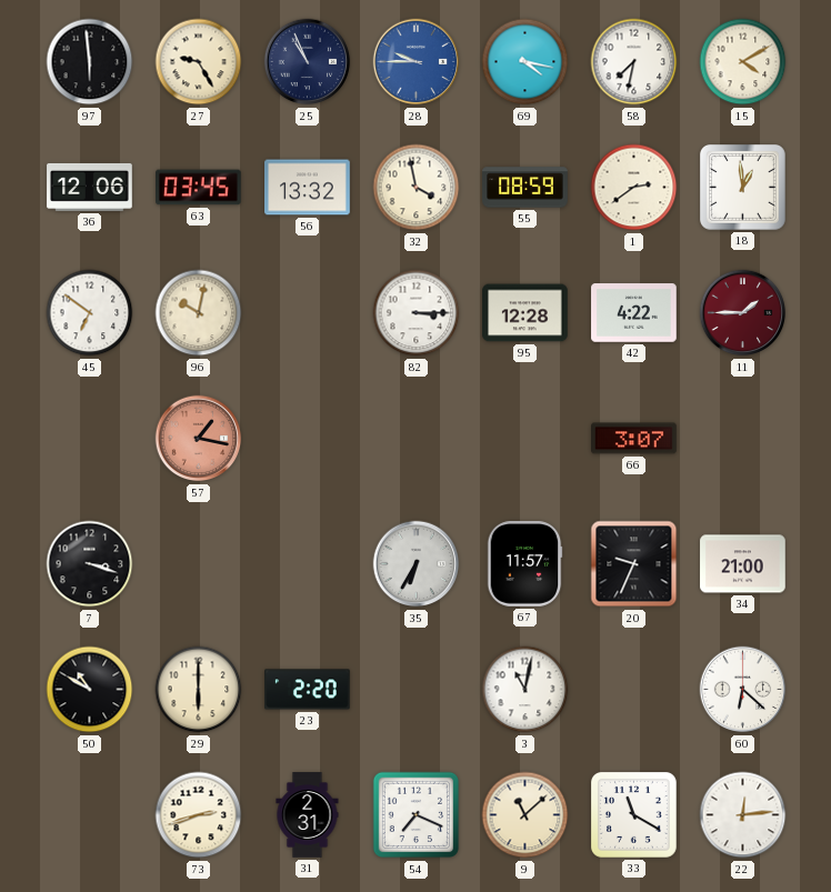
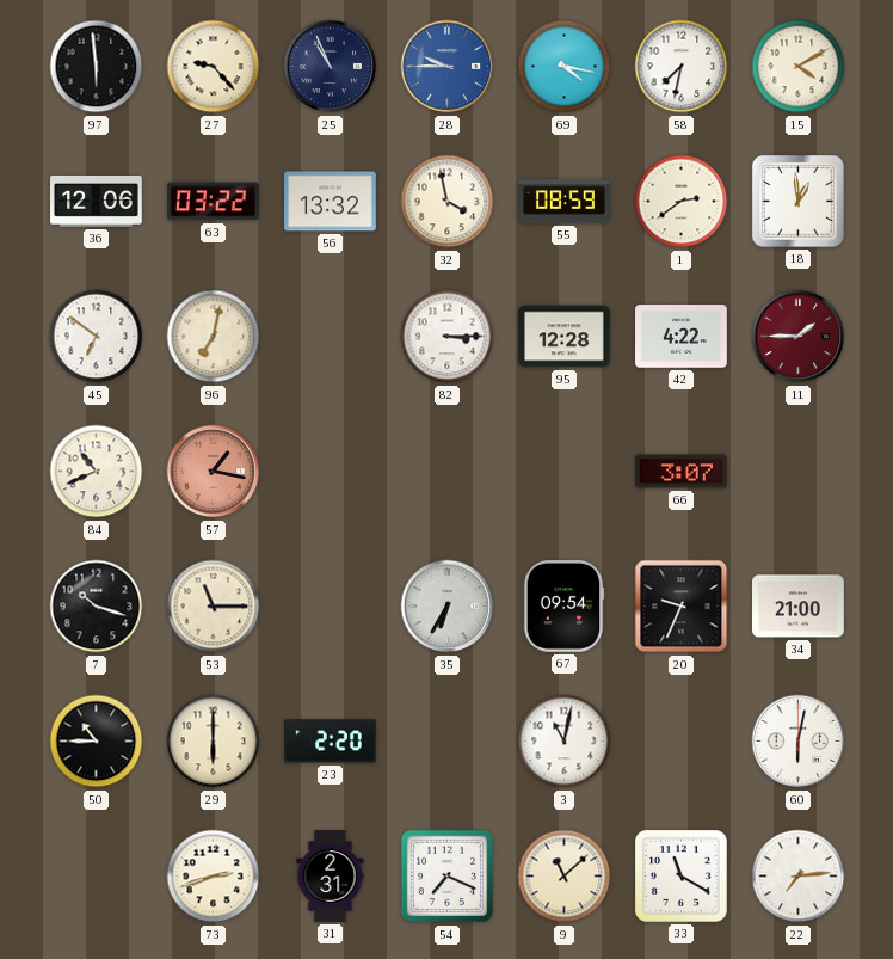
27: 9:25 -> 9:23 (214, 67)
63: 03:45 -> 03:22 (214, 202)
96: 10:02 -> 7:02 (214, 337)
84: none -> 10:41 (97, 472)
7: 3:18 -> 10:18 (97, 607)
53: none -> 11:15 (214, 607)
67: 11:57 -> 09:54 (563, 607)
50: 10:50 -> 10:45 (97, 742)
60: 6:22 -> 6:02 (799, 742)
22: 12:14 -> 7:14 (799, 877)
